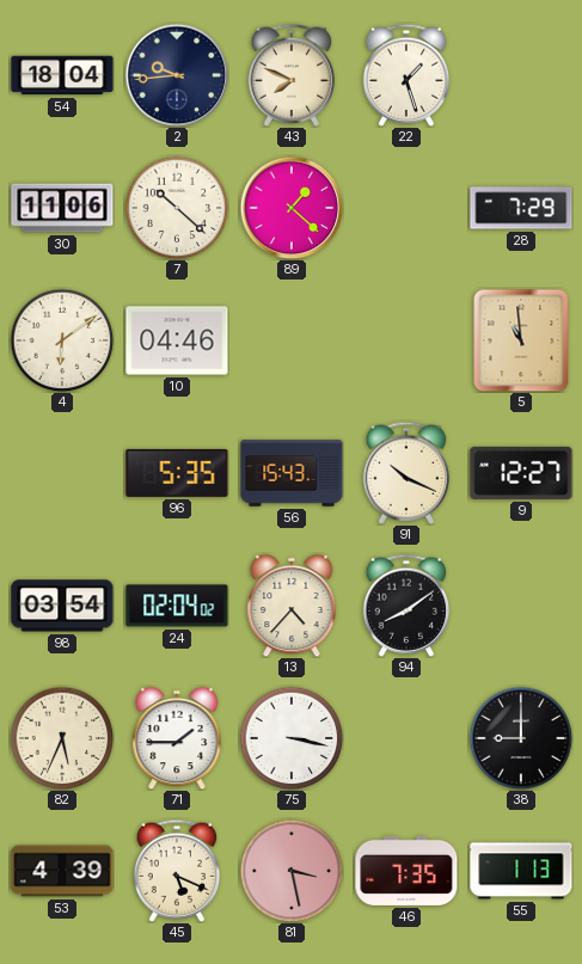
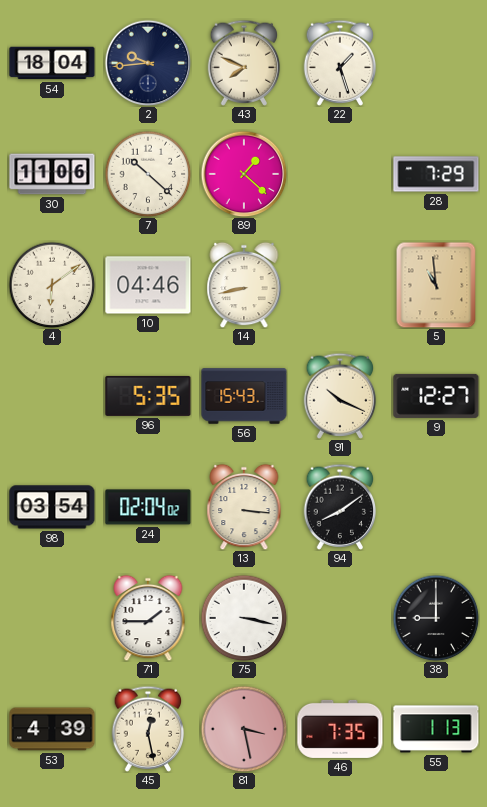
14: none -> 8:43 (244, 285)
13: 4:37 -> 3:16 (244, 507)
82: 5:34 -> none (62, 738)
45: 5:19 -> 12:28 (148, 729)
